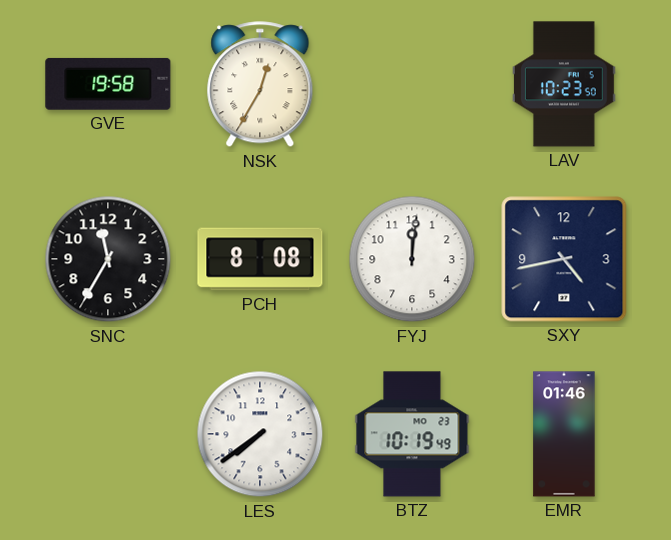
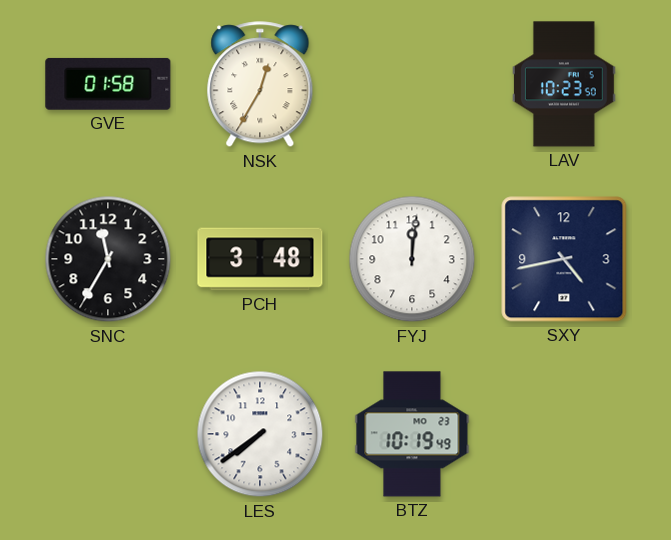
GVE: 19:58 -> 01:58 (108, 84)
PCH: 8:08 -> 3:48 (260, 259)
EMR: 01:46 -> none (564, 434)
